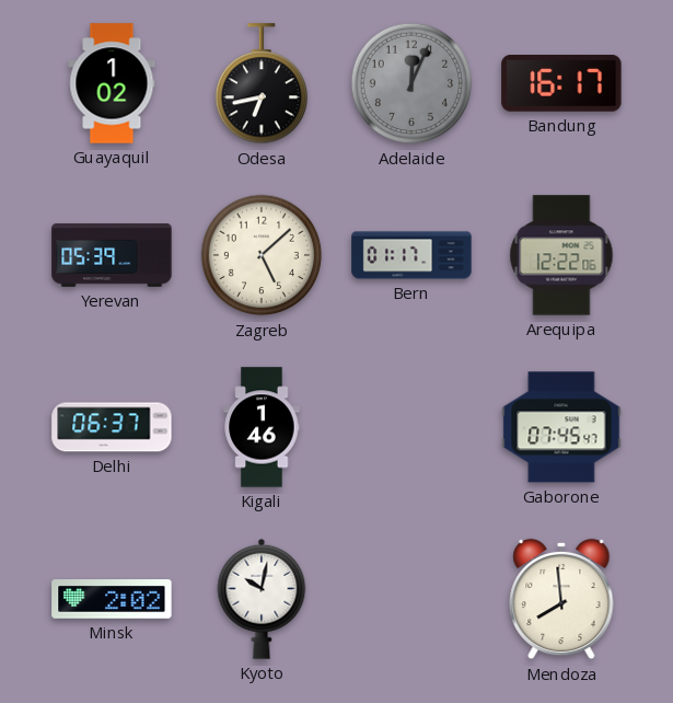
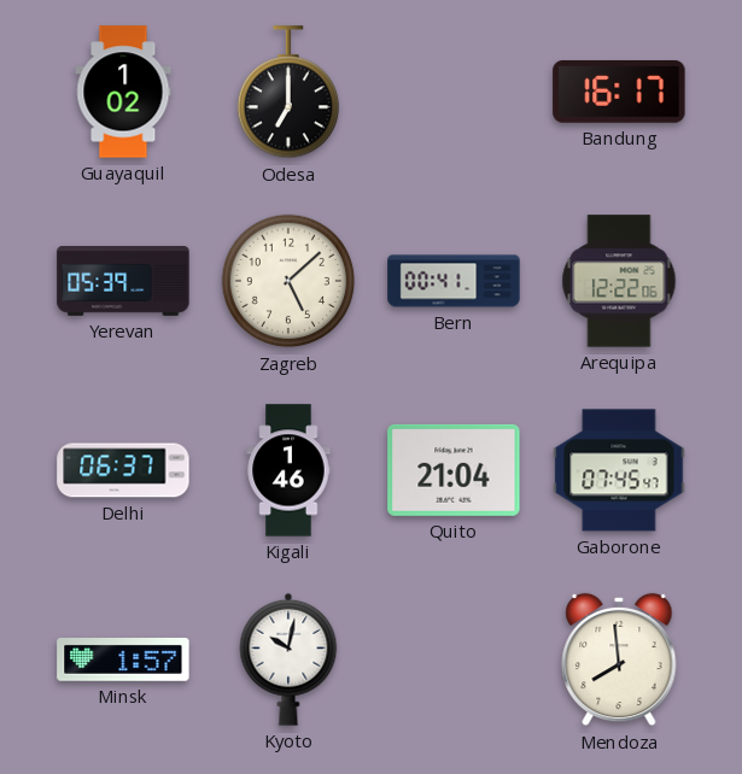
Odesa: 6:43 -> 7:00 (287, 93)
Adelaide: 12:04 -> none (411, 83)
Bern: 01:17 -> 00:41 (454, 281)
Quito: none -> 21:04 (454, 470)
Minsk: 2:02 -> 1:57 (123, 661)
